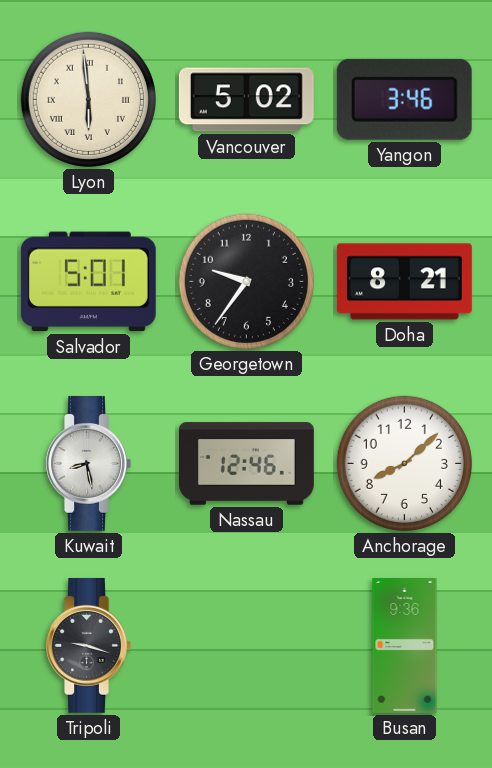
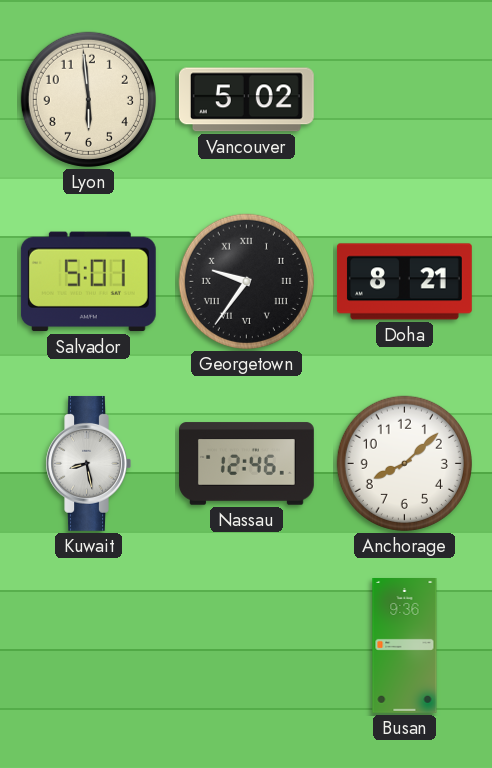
Lyon numerals: Roman -> Arabic (88, 99)
Yangon: 3:46 -> none (404, 99)
Georgetown numerals: Arabic -> Roman (246, 281)
Tripoli: 9:18 -> none (88, 645)
